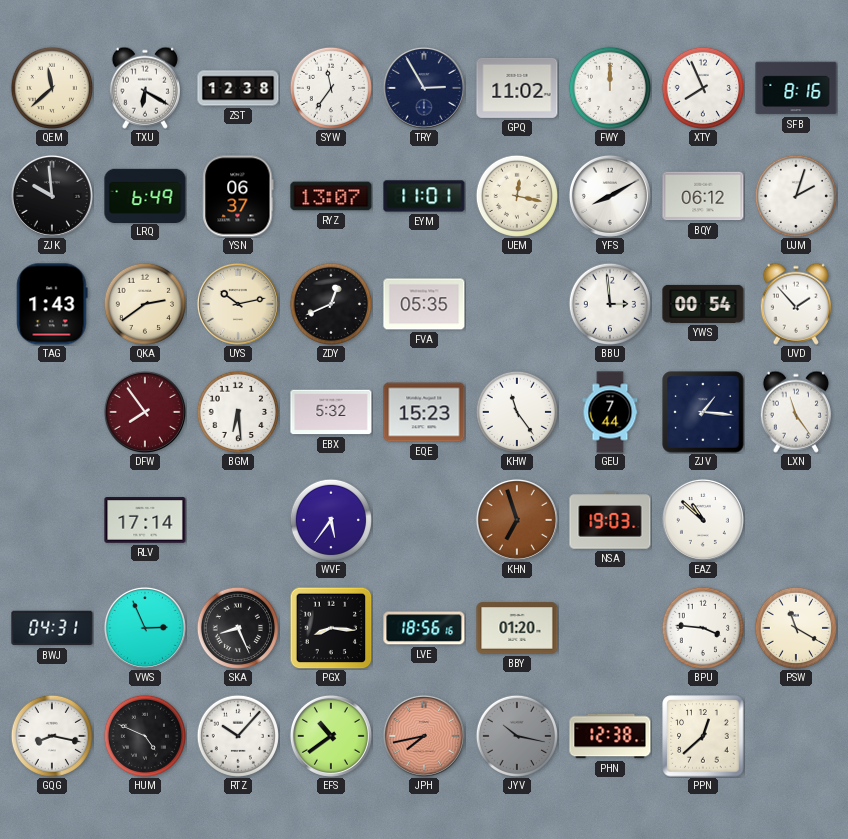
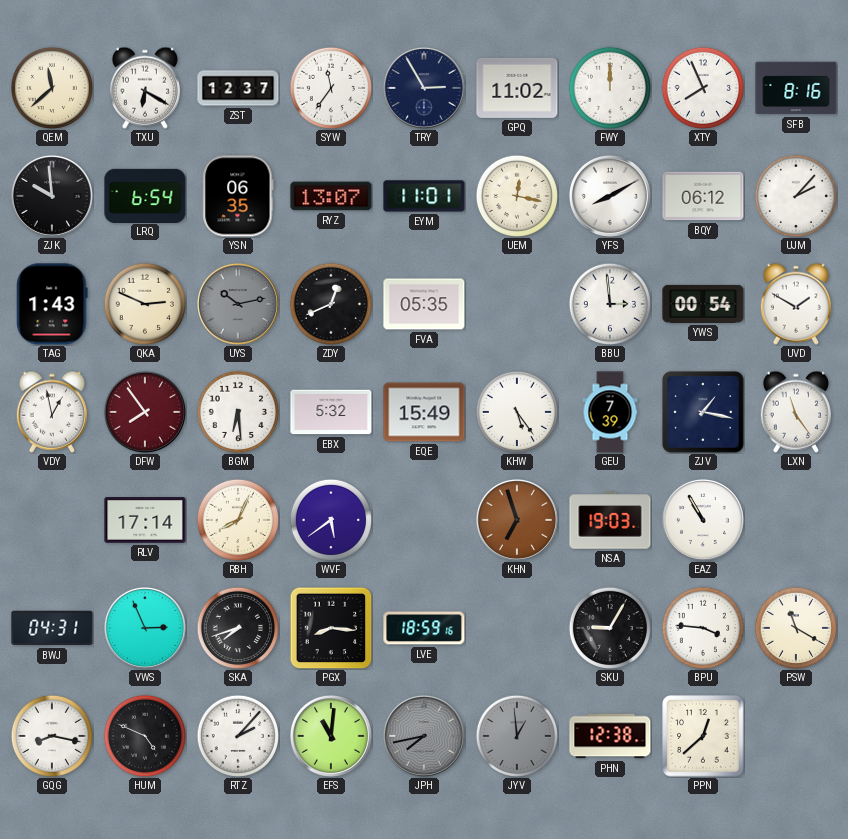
ZST: 12:38 -> 12:37 (238, 88)
LRQ: 6:49 -> 6:54 (145, 195)
YSN: 06:37 -> 06:35 (238, 196)
UJM: 2:03 -> 2:07 (796, 196)
QKA: 2:39 -> 2:49 (145, 304)
UYS dial: cream -> grey (238, 304)
UVD: 1:53 -> 1:50 (796, 304)
VDY: none -> 12:58 (52, 412)
EQE: 15:23 -> 15:49 (424, 412)
KHW: 11:24 -> 5:24 (517, 412)
GEU: 7:44 -> 7:39 (610, 412)
ZJV: 1:16 -> 1:17 (703, 412)
RBH: none -> 8:04 (238, 520)
WVF: 5:36 -> 5:39 (331, 520)
EAZ: 10:52 -> 10:55 (703, 520)
SKA: 8:26 -> 7:42 (238, 628)
LVE: 18:56 -> 18:59 (424, 628)
BBY: 01:20 -> none (517, 628)
SKU: none -> 9:05 (610, 628)
RTZ: 10:07 -> 2:07 (238, 736)
EFS: 10:39 -> 11:01 (331, 736)
JPH dial: salmon -> grey (424, 736)
JYV: 10:17 -> 12:59 (517, 736)
